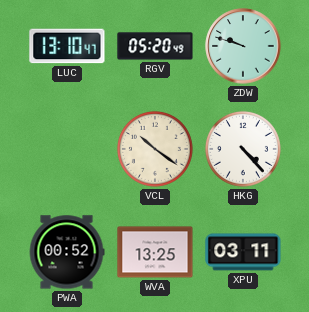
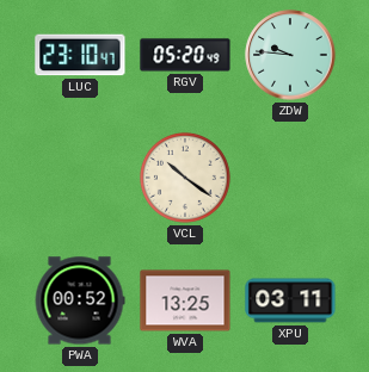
LUC: 13:10 -> 23:10 (80, 55)
ZDW: 9:48 -> 9:46 (290, 55)
HKG: 4:23 -> none (243, 149)
